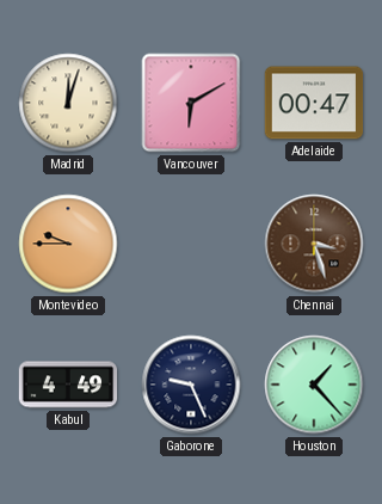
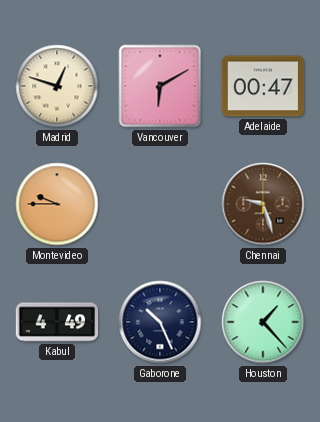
Madrid: 12:03 -> 12:48 (57, 86)
Chennai: 3:27 -> 9:27 (263, 204)
Gaborone: 9:26 -> 10:26 (160, 322)
